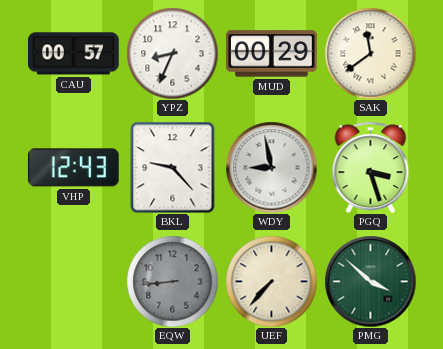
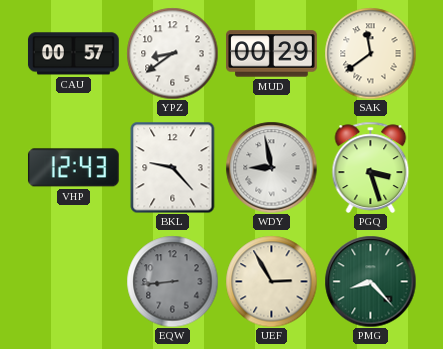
YPZ: 8:34 -> 8:39 (172, 53)
UEF: 7:37 -> 2:55 (271, 281)
PMG: 3:52 -> 8:23 (370, 281)
